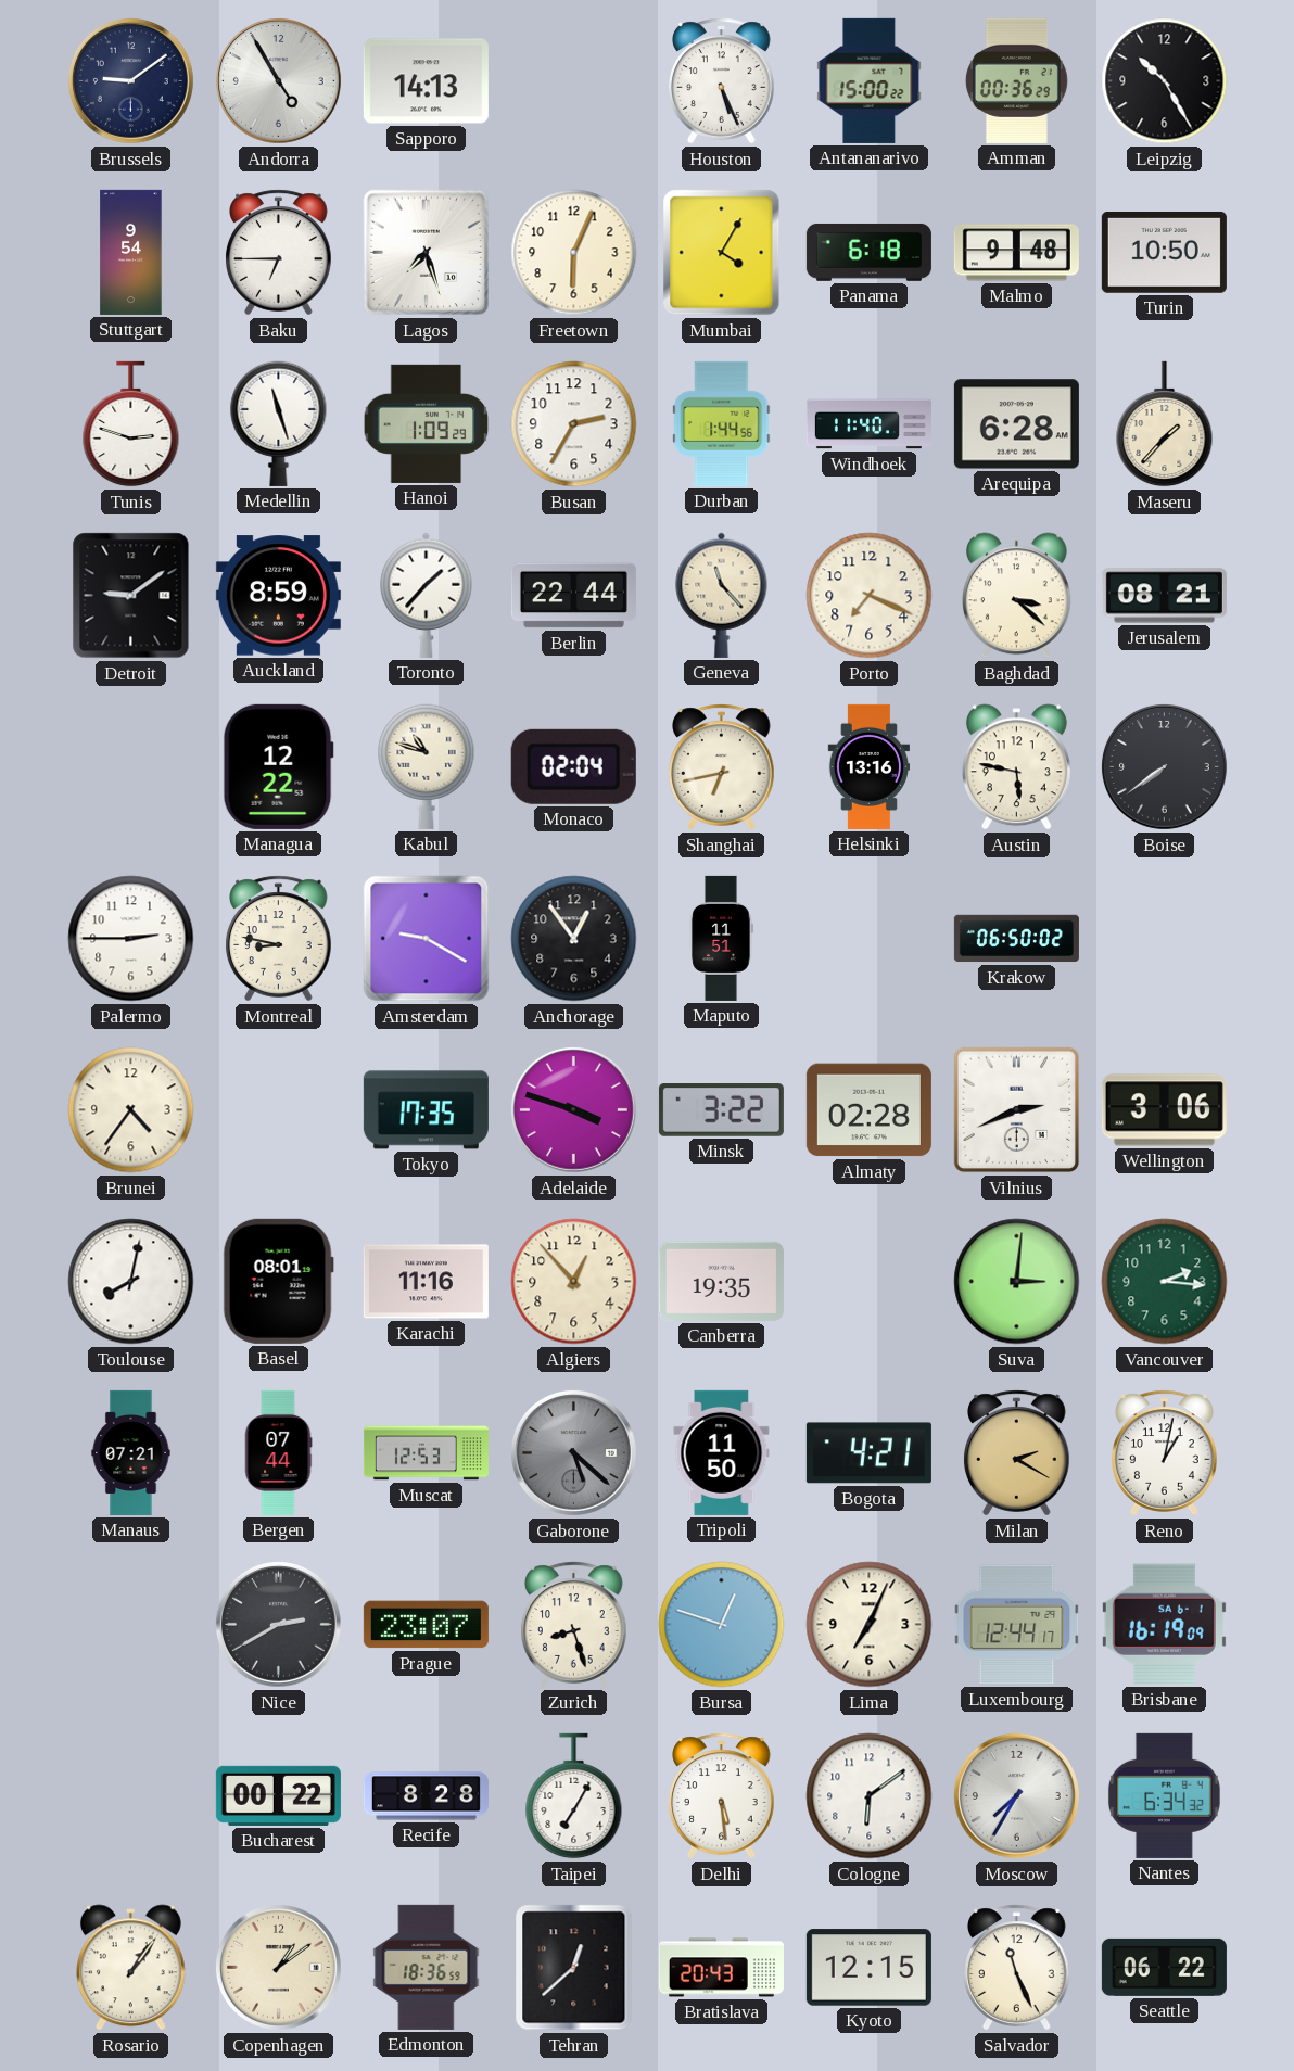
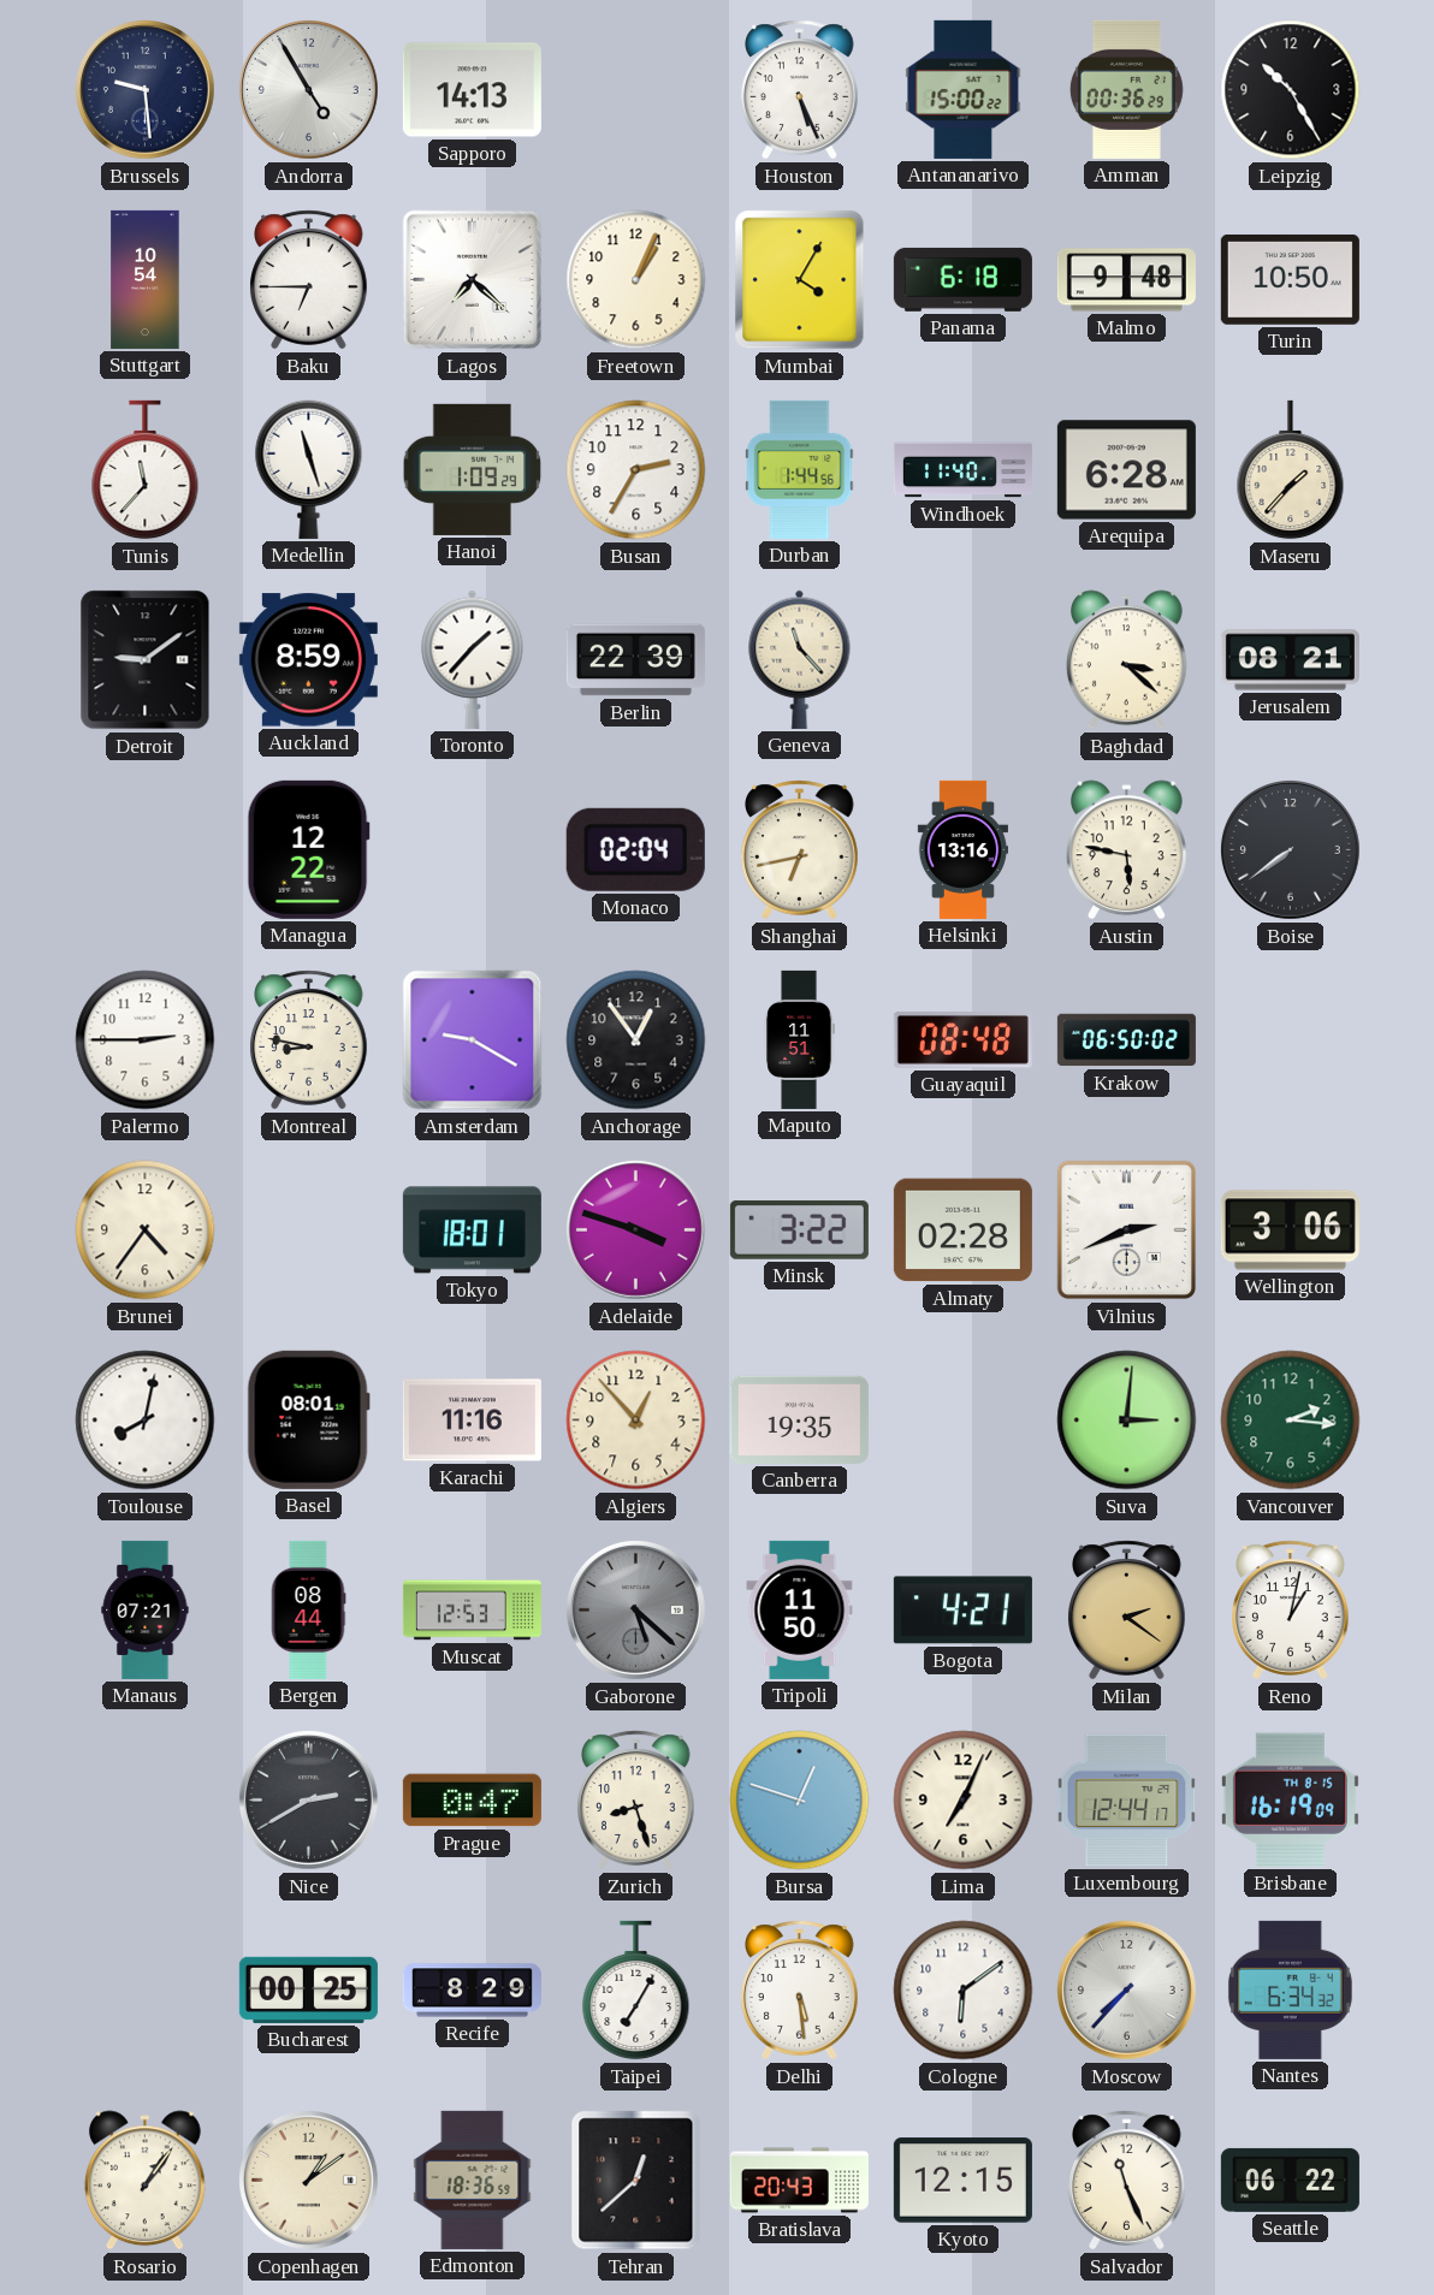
Brussels: 9:09 -> 9:29 (144, 89)
Stuttgart: 9:54 -> 10:54 (146, 279)
Lagos: 7:27 -> 7:22 (473, 280)
Freetown: 6:04 -> 1:04 (636, 280)
Tunis: 2:48 -> 11:37 (146, 470)
Berlin: 22:44 -> 22:39 (635, 660)
Porto: 7:19 -> none (870, 596)
Kabul: 10:48 -> none (427, 766)
Guayaquil: none -> 08:48 (962, 1040)
Tokyo: 17:35 -> 18:01 (472, 1230)
Bergen: 07:44 -> 08:44 (308, 1609)
Milan: 2:20 -> 2:21 (1127, 1611)
Prague: 23:07 -> 0:47 (472, 1801)
Brisbane date: SA 6-1 -> TH 8-15 (1290, 1799)
Bucharest: 00:22 -> 00:25 (308, 1989)
Recife: 8:28 -> 8:29 (472, 1991)
Moscow: 7:35 -> 7:37 (1126, 1989)
